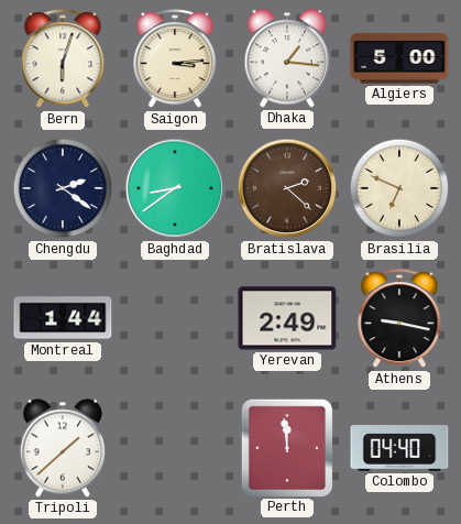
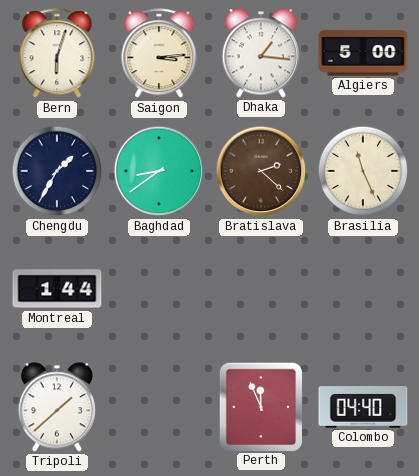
Chengdu: 2:21 -> 1:35 (57, 171)
Brasilia: 6:49 -> 11:26 (363, 171)
Yerevan: 2:49 -> none (287, 318)
Athens: 9:17 -> none (399, 319)
Perth: 11:59 -> 11:56 (260, 406)
